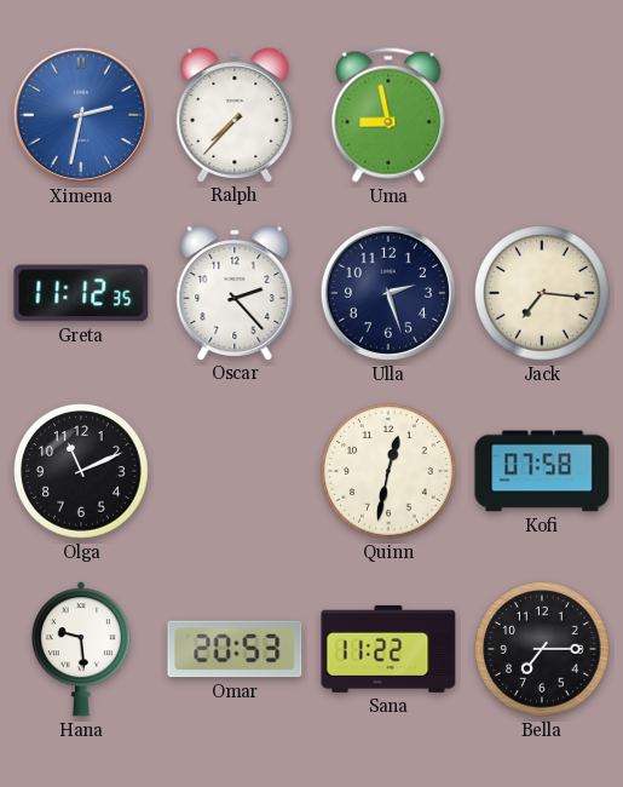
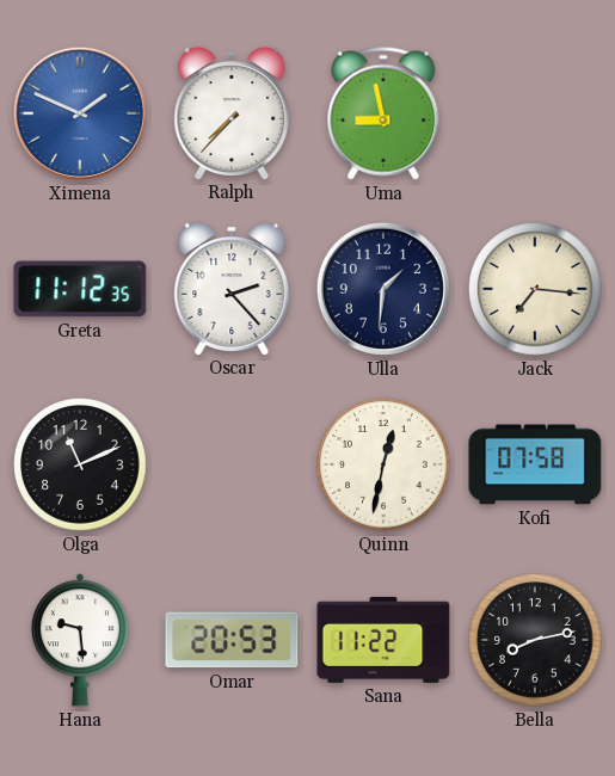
Ximena: 2:32 -> 1:49 (80, 113)
Ulla: 2:27 -> 1:31 (383, 289)
Bella: 7:15 -> 8:13 (535, 640)
